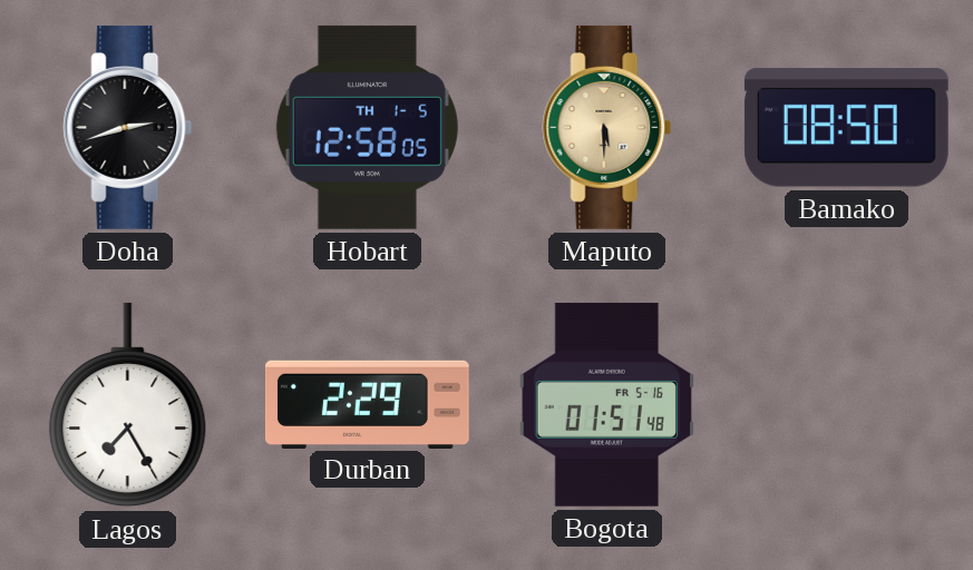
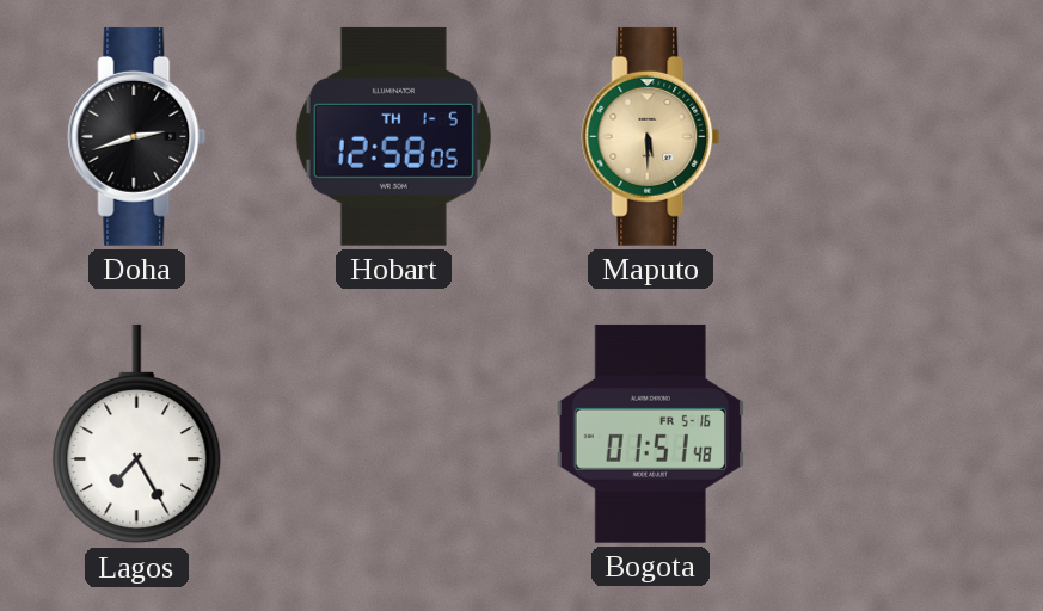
Bamako: 08:50 -> none (846, 128)
Durban: 2:29 -> none (367, 404)
